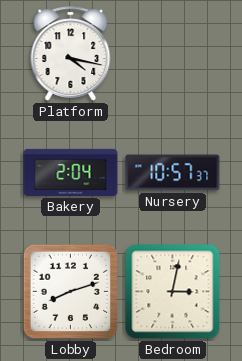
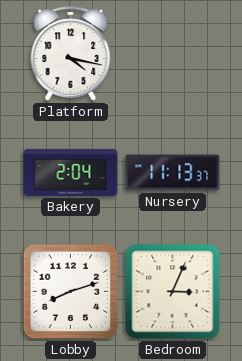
Nursery: 10:57 -> 11:13 (173, 173)
Bedroom: 3:02 -> 3:04 (173, 292)
